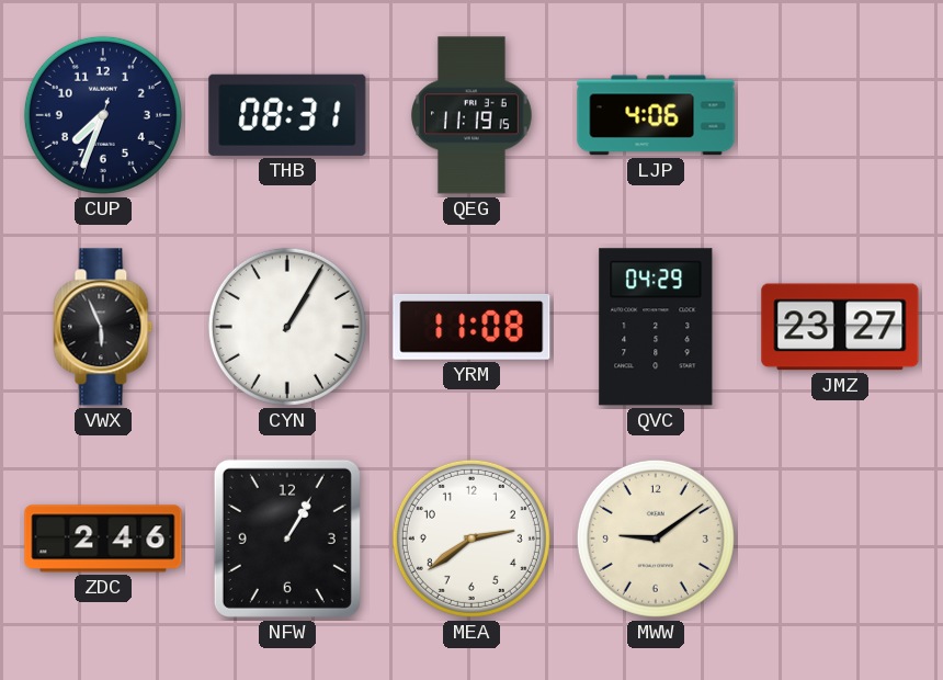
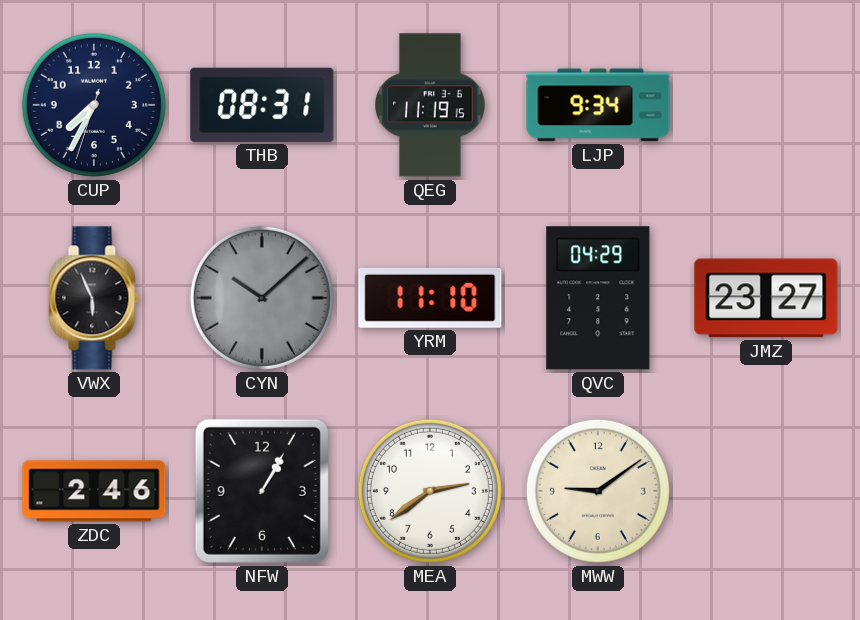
CUP: 7:33 -> 7:34 (94, 105)
LJP: 4:06 -> 9:34 (598, 105)
CYN: 1:05 -> 10:08 (262, 298)
CYN dial: white -> grey (262, 298)
YRM: 11:08 -> 11:10 (430, 298)
